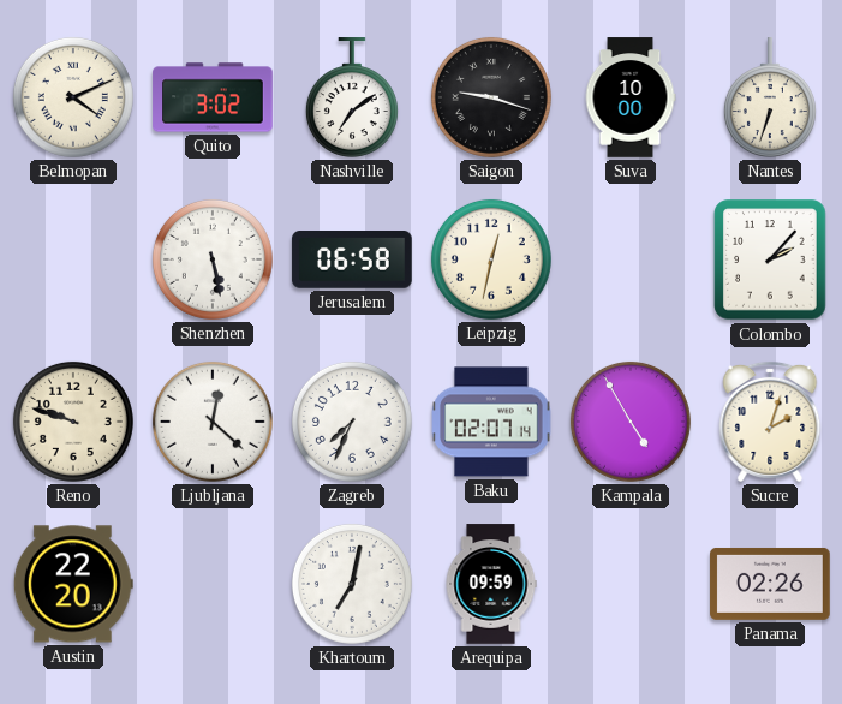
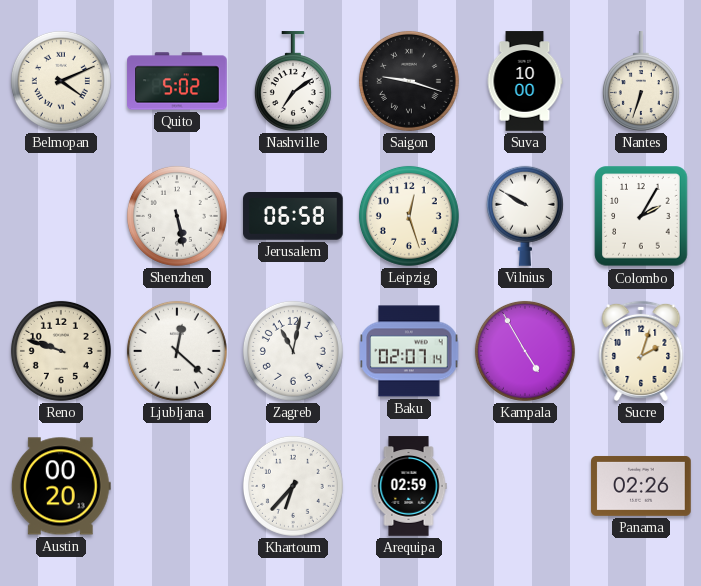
Quito: 3:02 -> 5:02 (177, 81)
Leipzig: 12:32 -> 12:27 (409, 216)
Vilnius: none -> 9:50 (525, 216)
Colombo: 2:07 -> 2:05 (641, 216)
Zagreb: 7:34 -> 11:02 (293, 351)
Austin: 22:20 -> 00:20 (61, 486)
Khartoum: 7:02 -> 6:37 (293, 486)
Arequipa: 09:59 -> 02:59 (409, 486)
